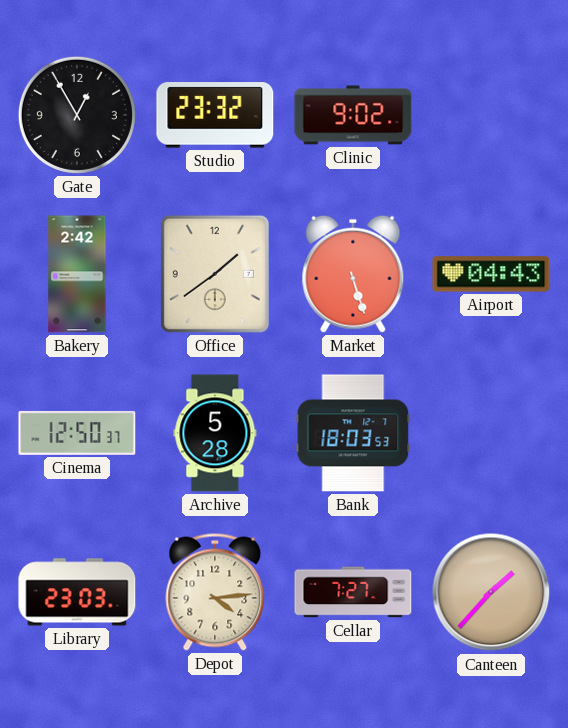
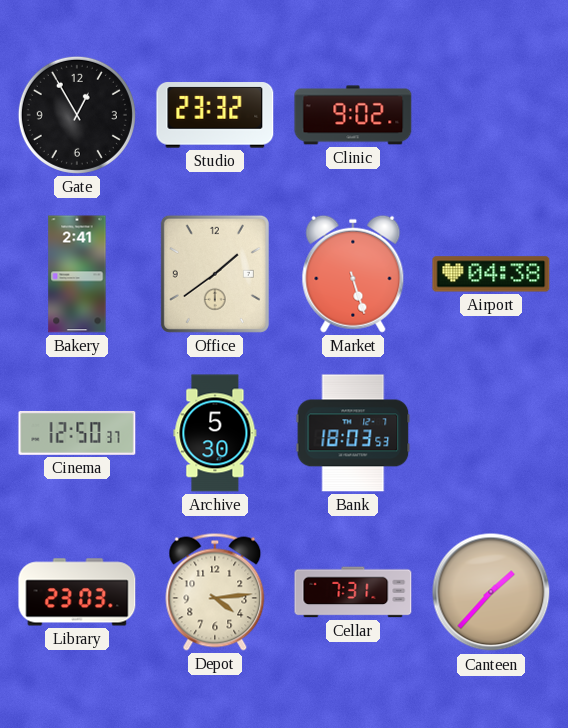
Bakery: 2:42 -> 2:41 (77, 274)
Airport: 04:43 -> 04:38 (491, 274)
Archive: 5:28 -> 5:30 (215, 433)
Cellar: 7:27 -> 7:31 (353, 592)
